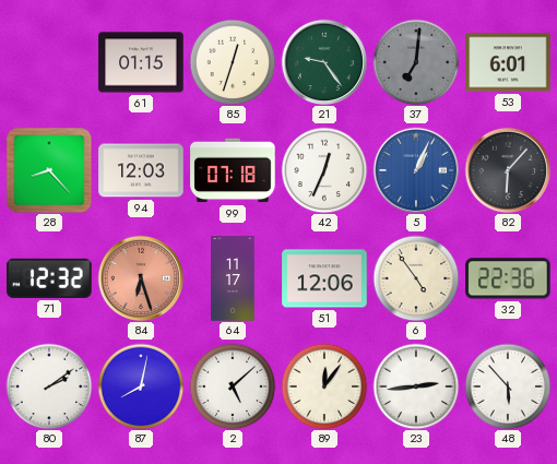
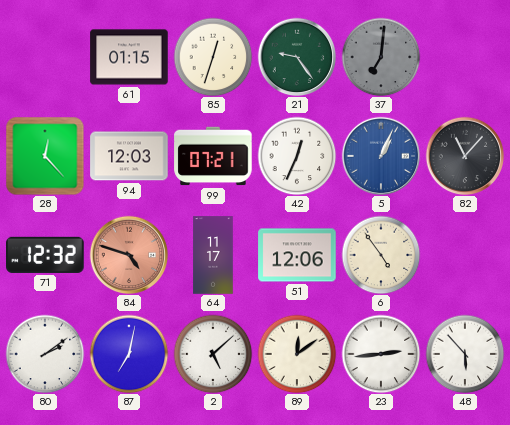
53: 6:01 -> none (508, 62)
28: 8:23 -> 12:23 (45, 156)
99: 07:18 -> 07:21 (213, 156)
82: 6:07 -> 11:07 (465, 156)
84: 6:27 -> 4:48 (129, 255)
32: 22:36 -> none (508, 278)
87: 8:02 -> 7:02 (129, 354)
89: 12:06 -> 12:09 (297, 354)
